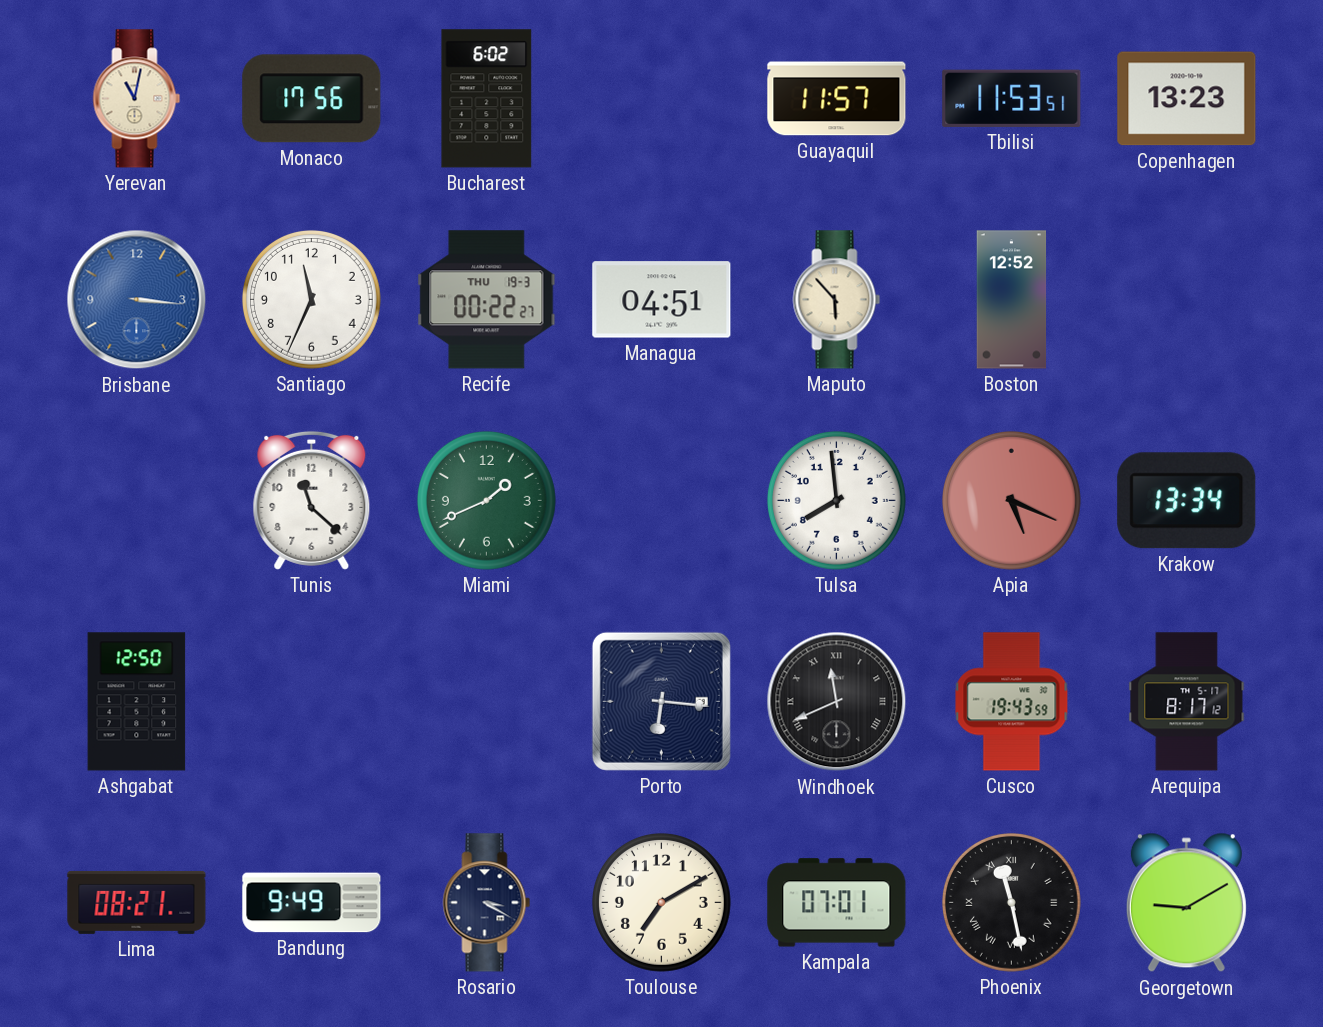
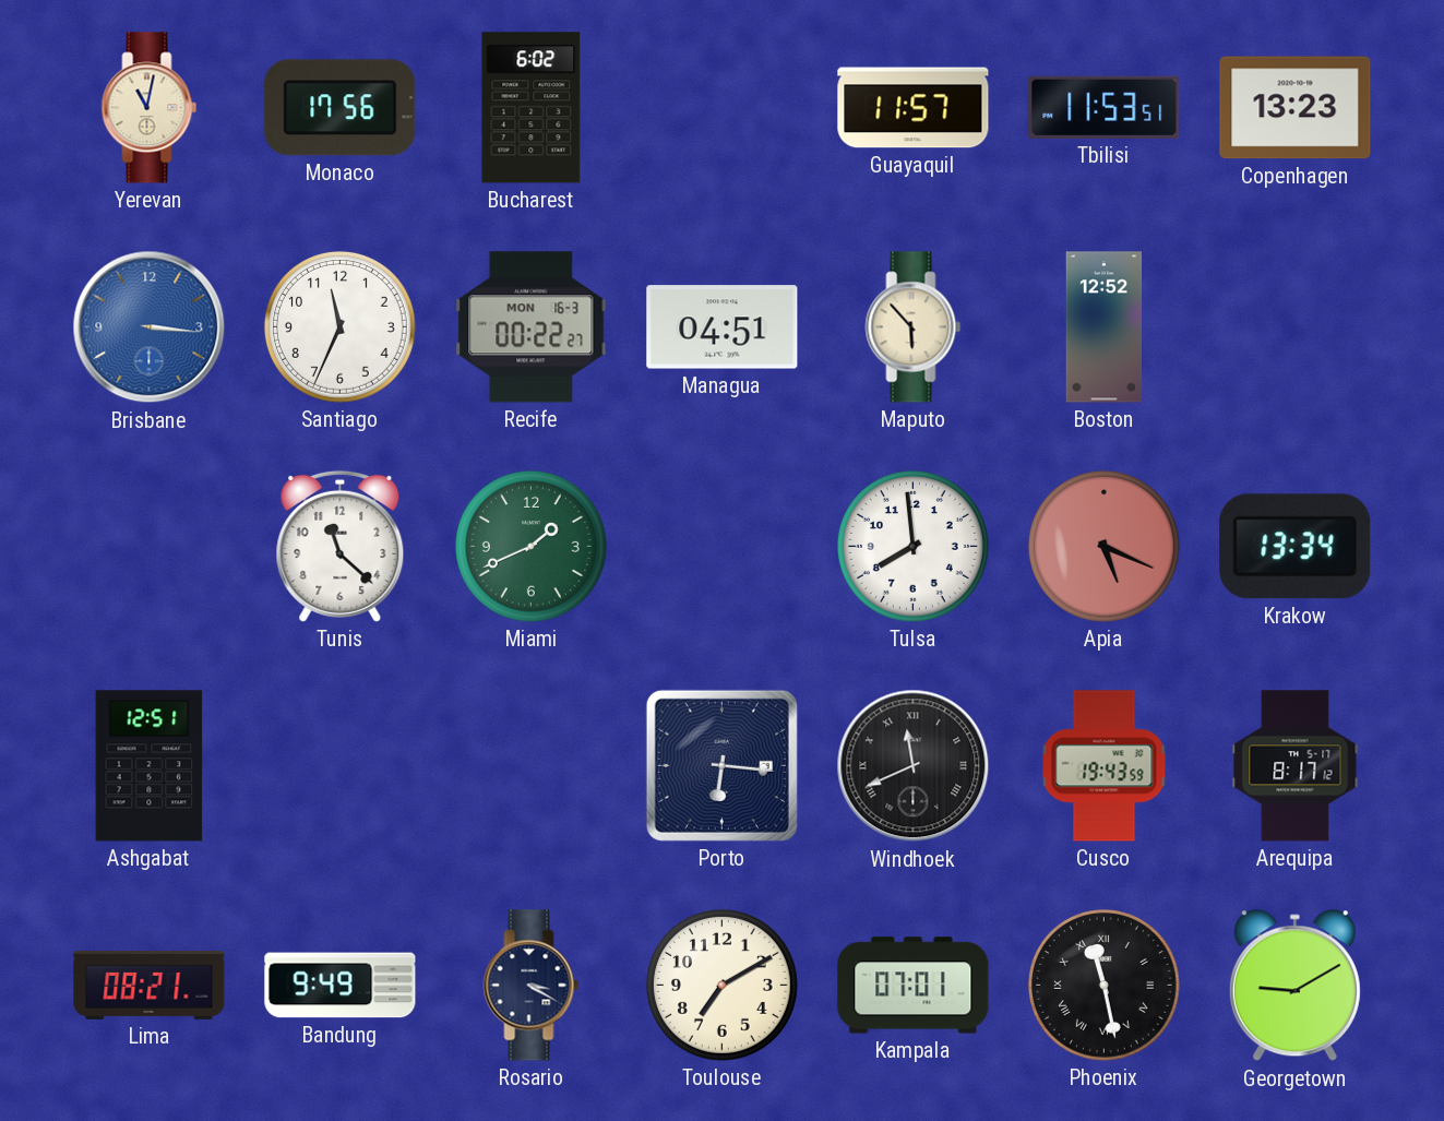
Recife date: THU 19-3 -> MON 16-3 (532, 327)
Ashgabat: 12:50 -> 12:51 (150, 766)
